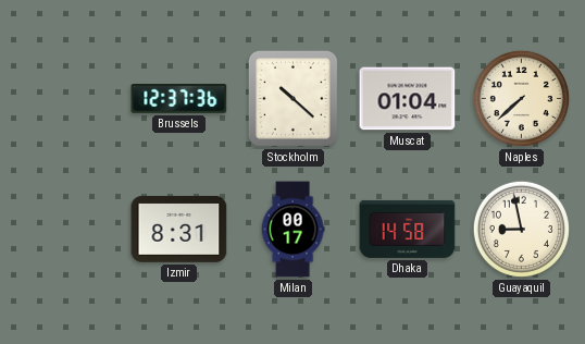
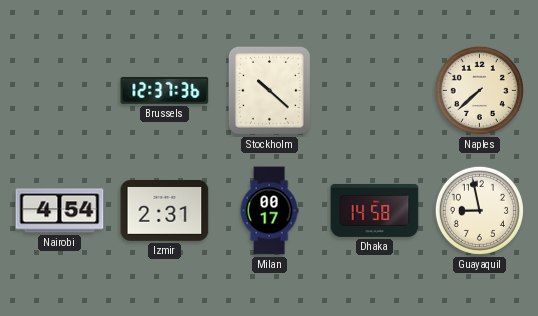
Muscat: 01:04 -> none (408, 99)
Nairobi: none -> 4:54 (60, 211)
Izmir: 8:31 -> 2:31 (165, 211)
